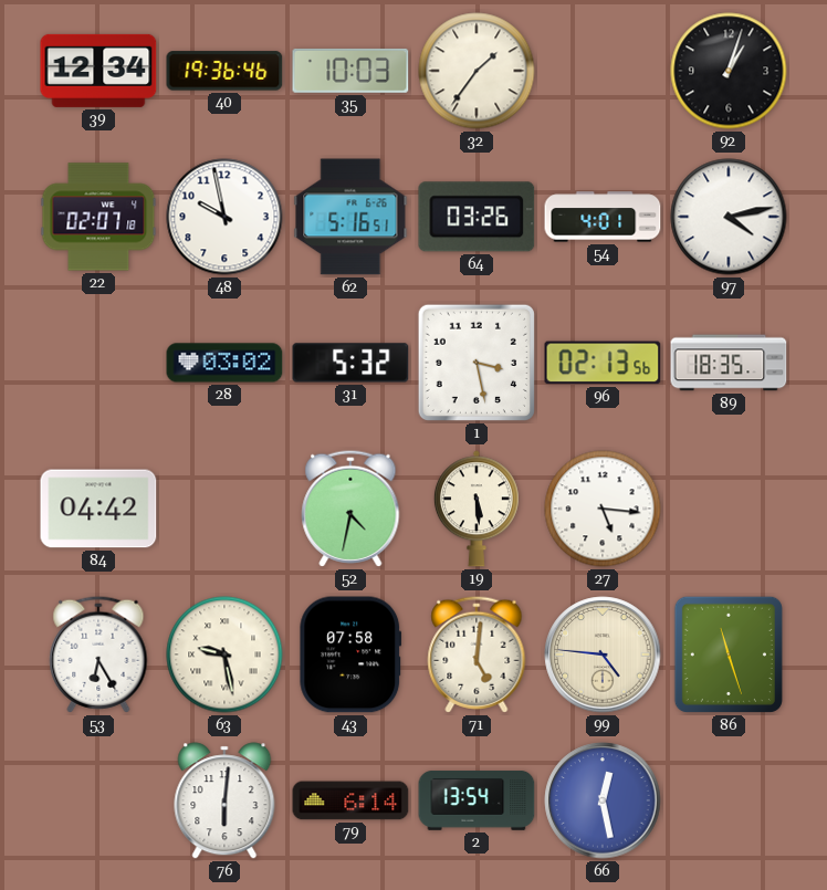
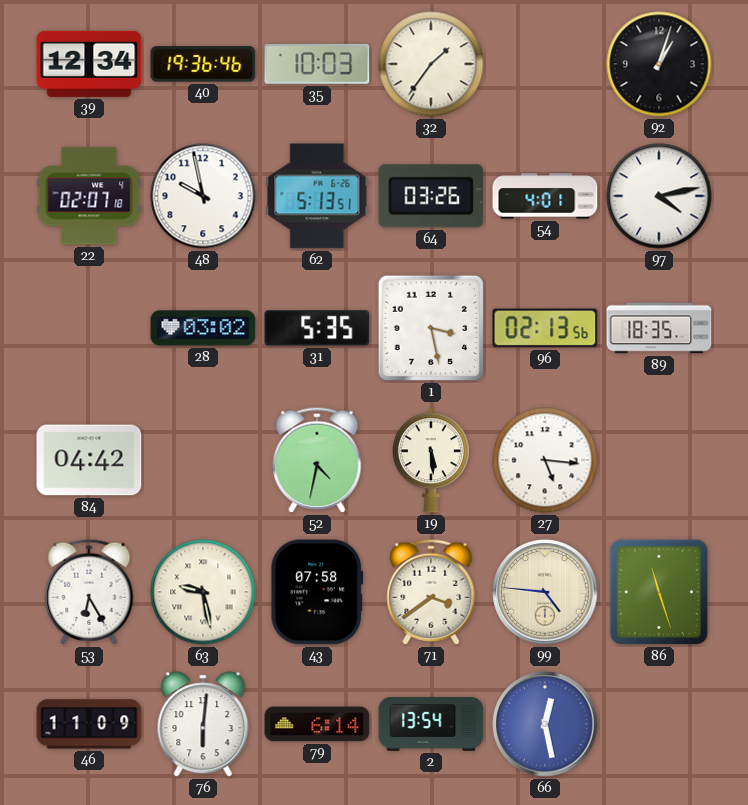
62: 5:16 -> 5:13 (317, 196)
31: 5:32 -> 5:35 (317, 328)
71: 5:01 -> 3:39 (431, 592)
46: none -> 11:09 (89, 724)
